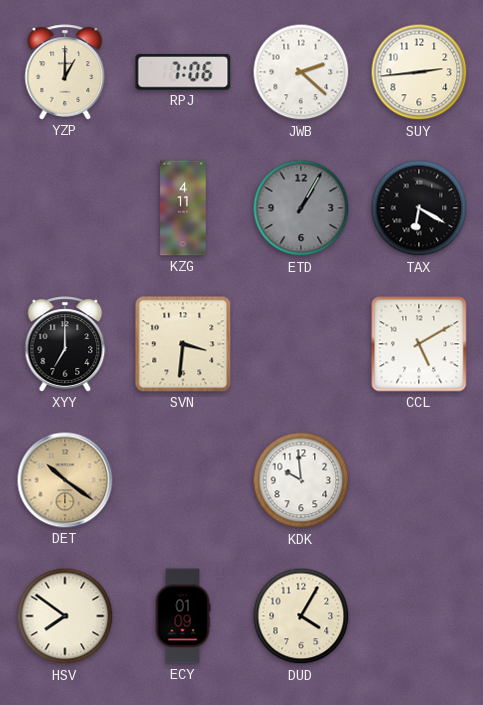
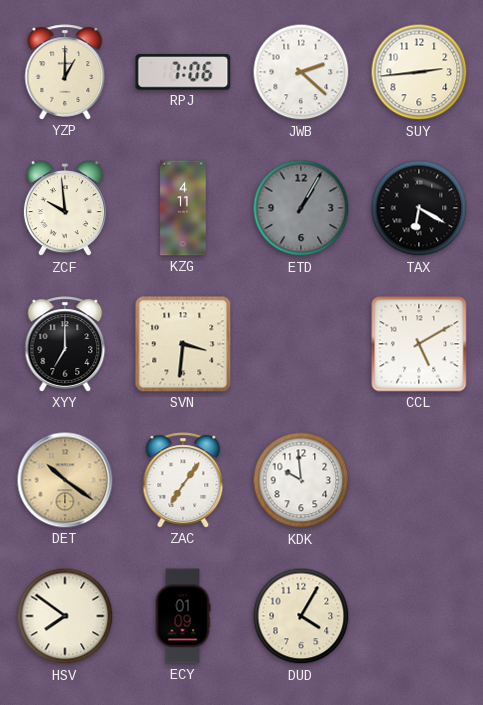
ZCF: none -> 9:59 (65, 209)
ZAC: none -> 7:06 (183, 480)
